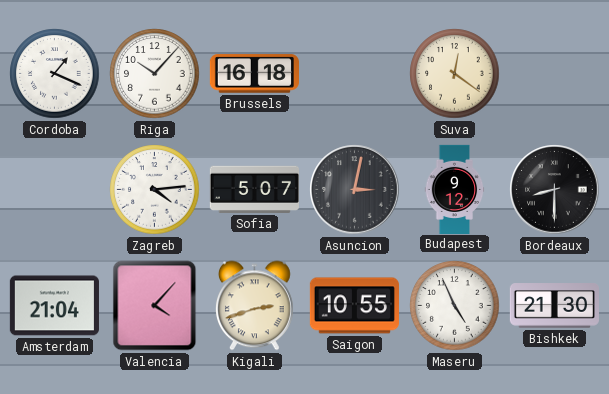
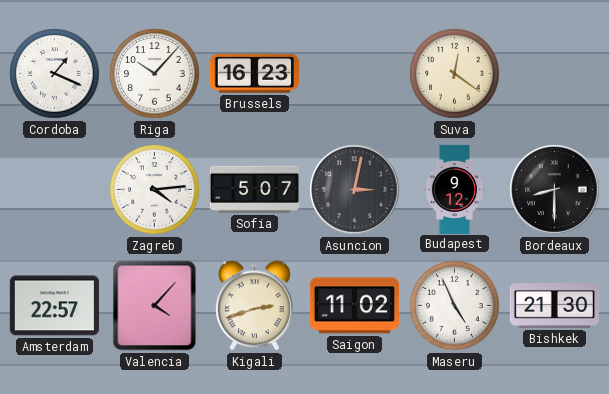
Brussels: 16:18 -> 16:23 (254, 74)
Amsterdam: 21:04 -> 22:57 (54, 306)
Saigon: 10:55 -> 11:02 (354, 306)
